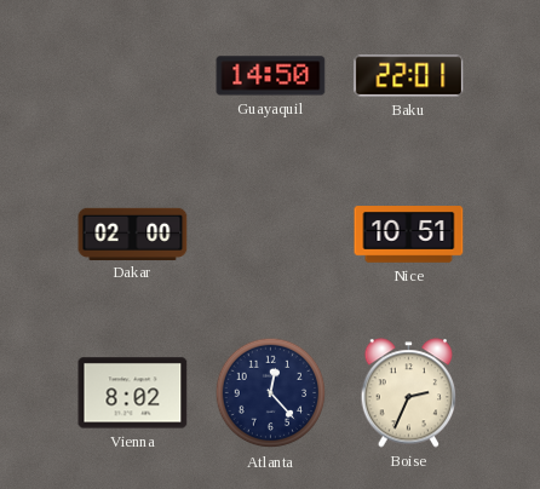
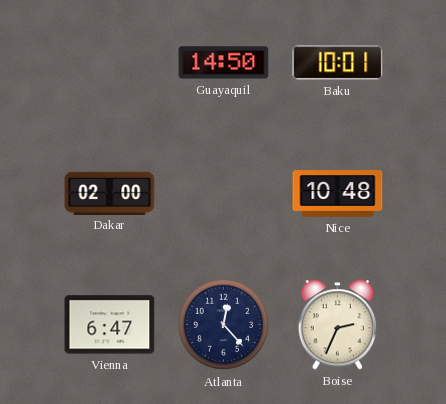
Baku: 22:01 -> 10:01 (338, 63)
Nice: 10:51 -> 10:48 (338, 194)
Vienna: 8:02 -> 6:47 (110, 325)
